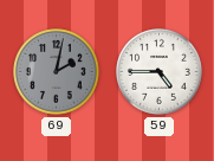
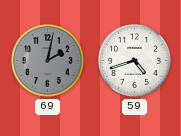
59: 4:45 -> 4:42 (135, 61)
